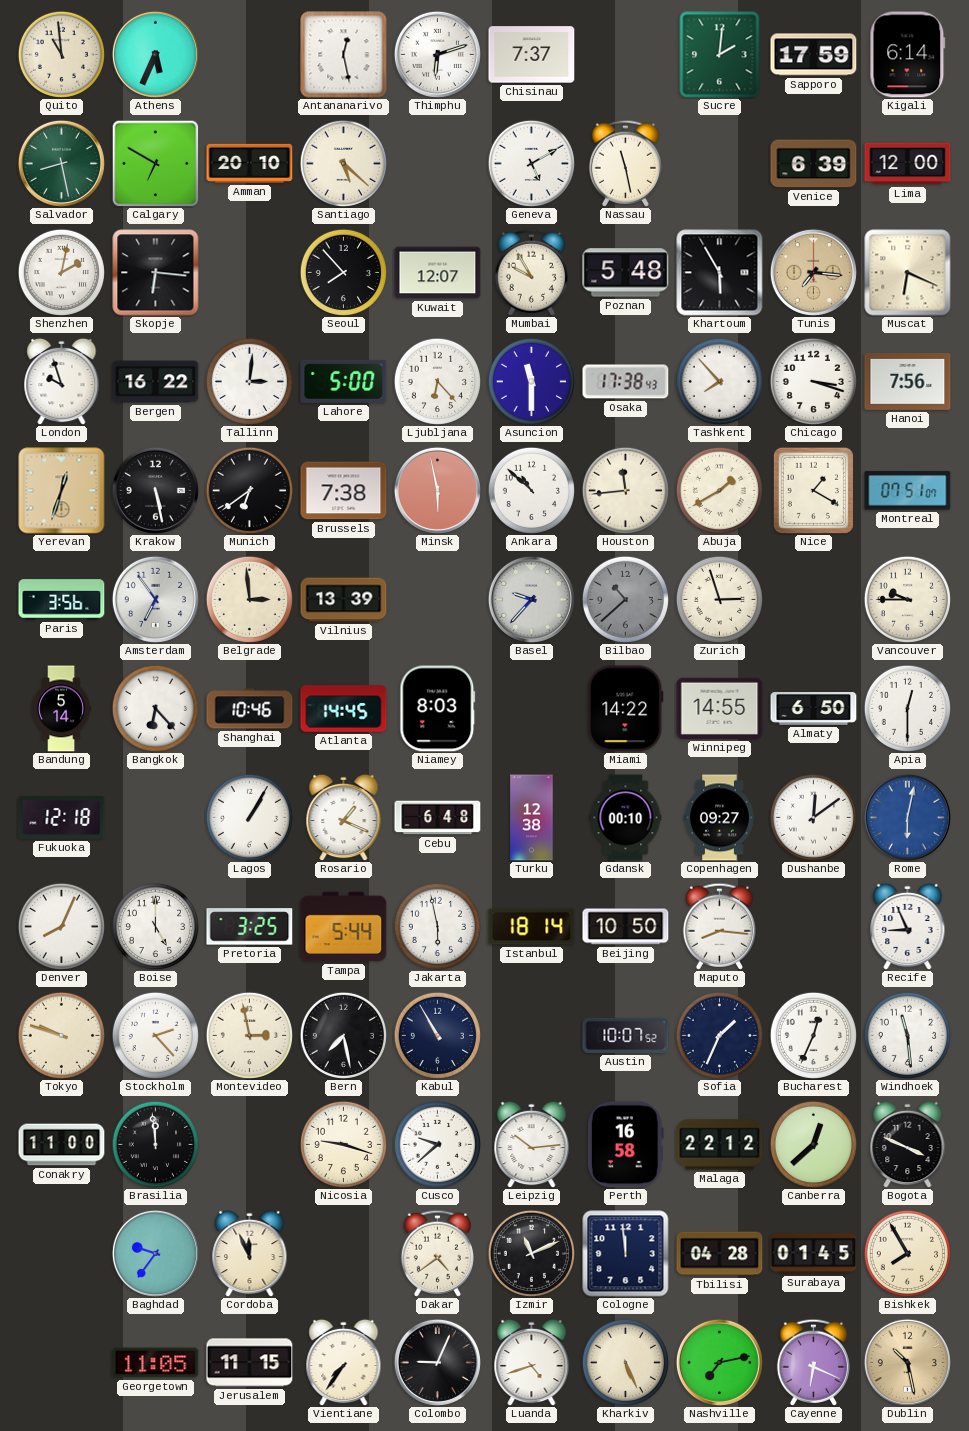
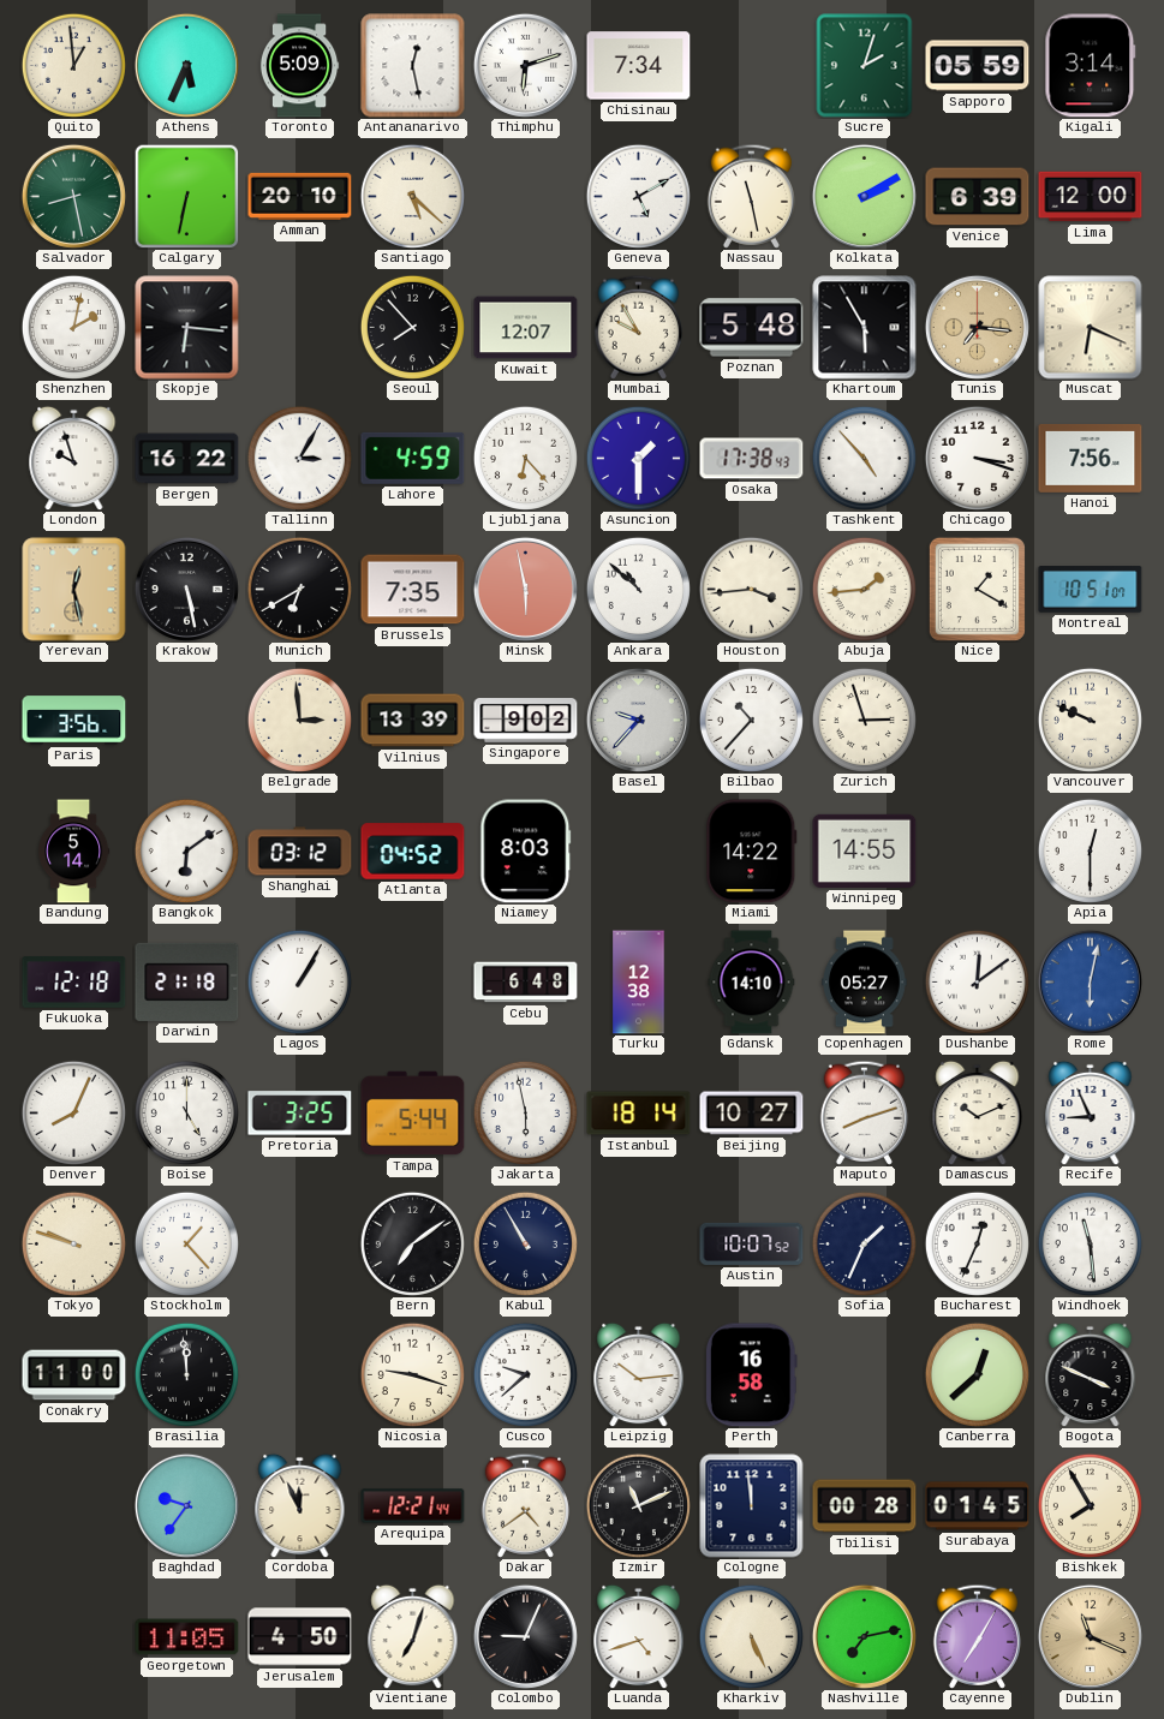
Quito: 10:59 -> 12:59 (73, 65)
Toronto: none -> 5:09 (299, 66)
Chisinau: 7:37 -> 7:34 (639, 66)
Sucre: 2:01 -> 2:03 (865, 66)
Sapporo: 17:59 -> 05:59 (978, 66)
Kigali: 6:14 -> 3:14 (1091, 66)
Calgary: 6:50 -> 6:32 (186, 196)
Kolkata: none -> 2:10 (864, 196)
Tallinn: 3:01 -> 3:05 (299, 458)
Lahore: 5:00 -> 4:59 (413, 458)
Asuncion: 11:30 -> 1:30 (638, 458)
Tashkent: 7:53 -> 4:53 (864, 458)
Yerevan: 12:33 -> 12:28 (74, 590)
Munich: 6:39 -> 6:40 (299, 589)
Brussels: 7:38 -> 7:35 (413, 590)
Houston: 11:44 -> 3:44 (751, 589)
Abuja: 1:40 -> 1:44 (864, 589)
Montreal: 07:51 -> 10:51 (1091, 590)
Amsterdam: 6:54 -> none (155, 599)
Singapore: none -> 9:02 (526, 721)
Bilbao: 10:38 -> 10:37 (751, 720)
Bilbao dial: grey -> white (751, 720)
Vancouver: 9:45 -> 9:49 (1090, 720)
Bangkok: 6:23 -> 6:09 (186, 850)
Shanghai: 10:46 -> 03:12 (300, 852)
Atlanta: 14:45 -> 04:52 (413, 852)
Almaty: 6:50 -> none (814, 709)
Darwin: none -> 21:18 (187, 981)
Rosario: 1:19 -> none (344, 817)
Gdansk: 00:10 -> 14:10 (752, 983)
Copenhagen: 09:27 -> 05:27 (865, 983)
Beijing: 10:50 -> 10:27 (752, 1114)
Maputo: 8:16 -> 8:12 (864, 1112)
Damascus: none -> 10:11 (978, 1112)
Stockholm: 2:23 -> 1:23 (186, 1243)
Montevideo: 2:58 -> none (249, 1035)
Bern: 7:28 -> 7:09 (412, 1243)
Malaga: 22:12 -> none (720, 1145)
Arequipa: none -> 12:21 (413, 1506)
Tbilisi: 04:28 -> 00:28 (865, 1506)
Jerusalem: 11:15 -> 4:50 (300, 1637)
Vientiane: 7:36 -> 7:03 (413, 1636)
Cayenne: 6:19 -> 7:05 (977, 1636)
Dublin: 10:28 -> 11:19 (1090, 1636)
